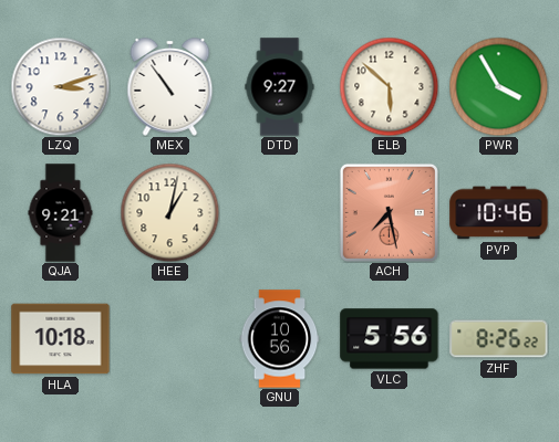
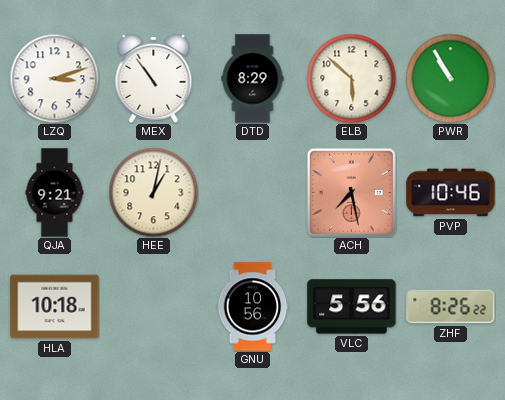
DTD: 9:27 -> 8:29 (253, 79)
PWR: 3:55 -> 10:55 (450, 78)
